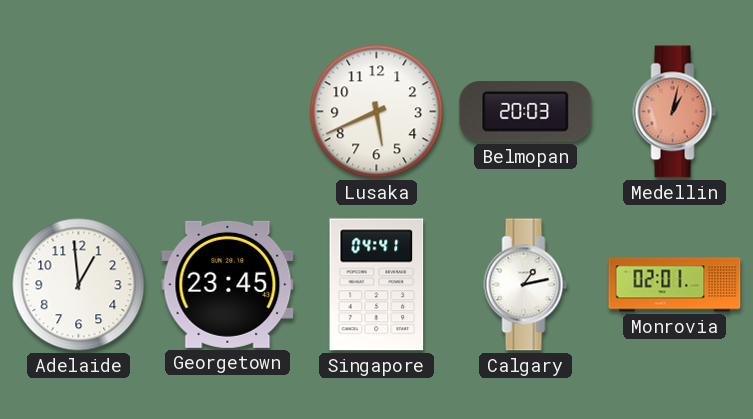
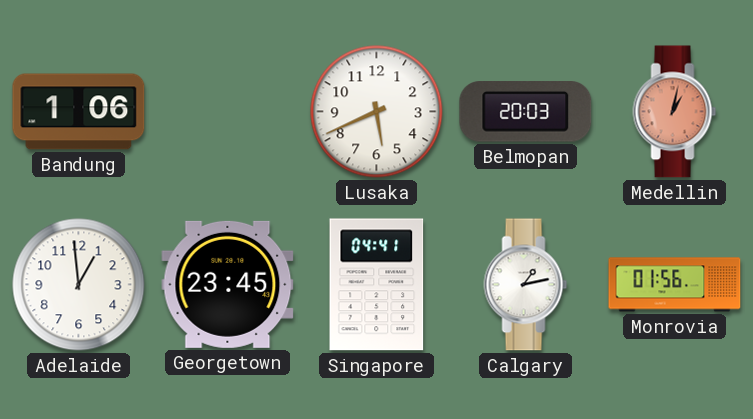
Bandung: none -> 1:06 (79, 112)
Monrovia: 02:01 -> 01:56 (675, 285)
